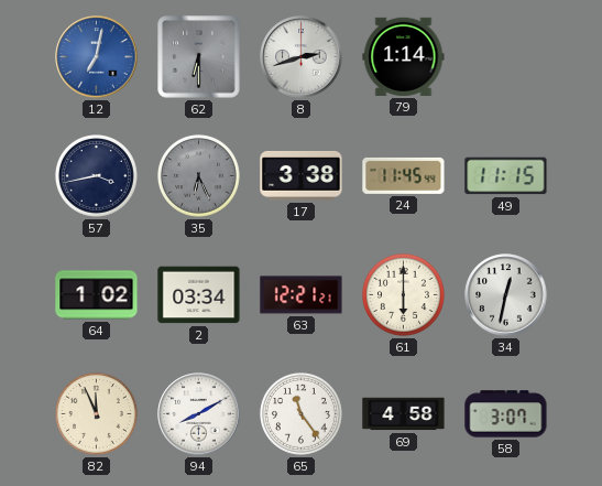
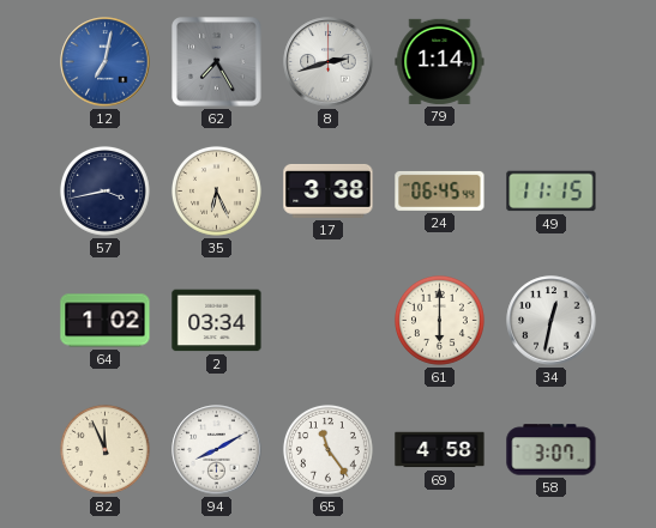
62: 6:30 -> 7:25 (217, 62)
35 dial: grey -> cream (216, 190)
24: 11:45 -> 06:45 (440, 190)
63: 12:21 -> none (302, 295)
